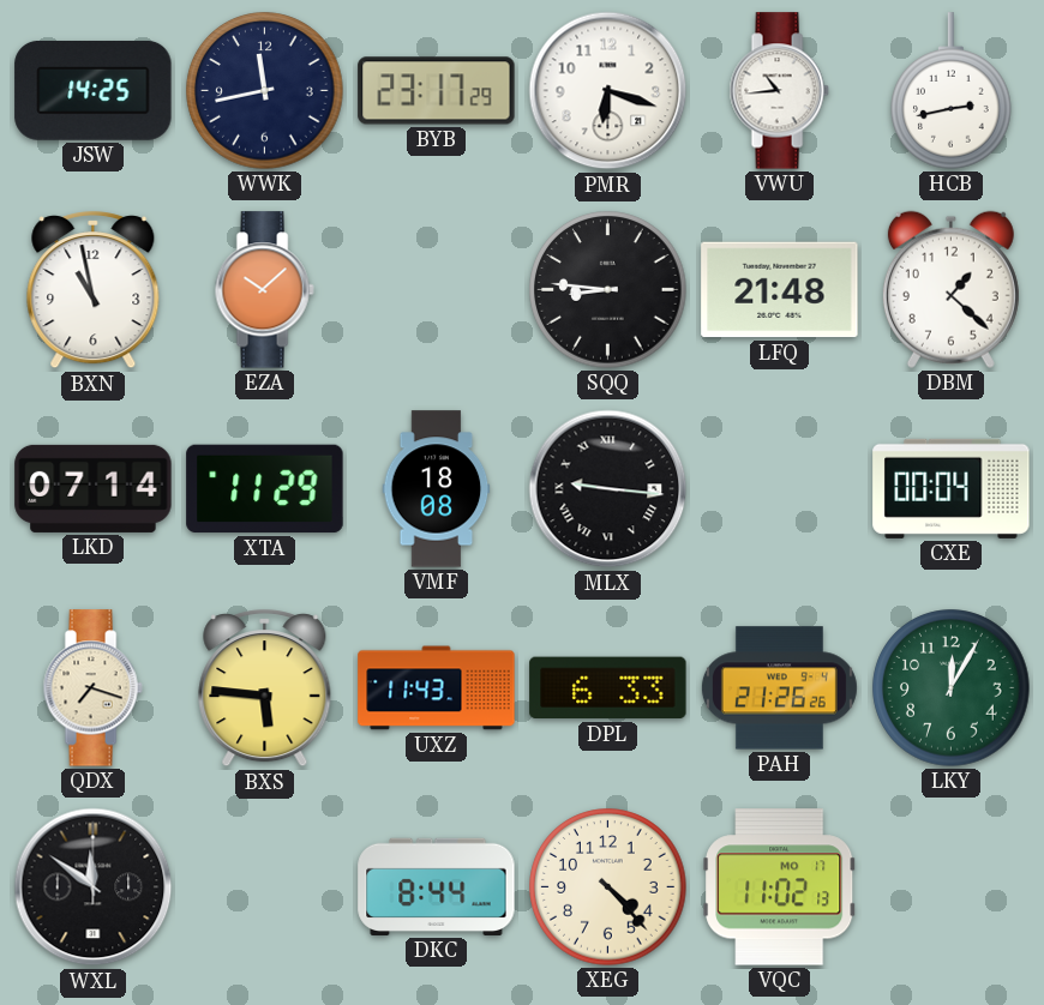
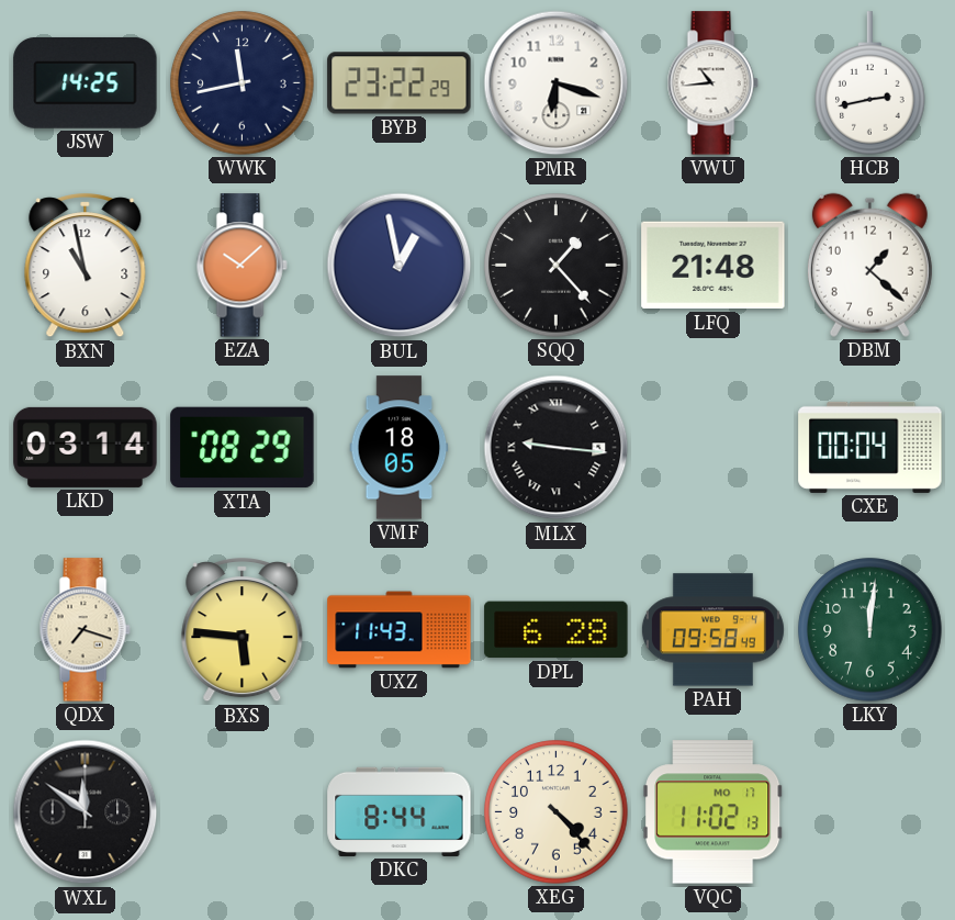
BYB: 23:17 -> 23:22 (400, 83)
BUL: none -> 12:58 (400, 266)
SQQ: 8:46 -> 1:23 (557, 266)
LKD: 07:14 -> 03:14 (86, 447)
XTA: 11:29 -> 08:29 (243, 448)
VMF: 18:08 -> 18:05 (400, 448)
DPL: 6:33 -> 6:28 (557, 630)
PAH: 21:26 -> 09:58 (712, 630)
LKY: 12:05 -> 12:01 (870, 630)
